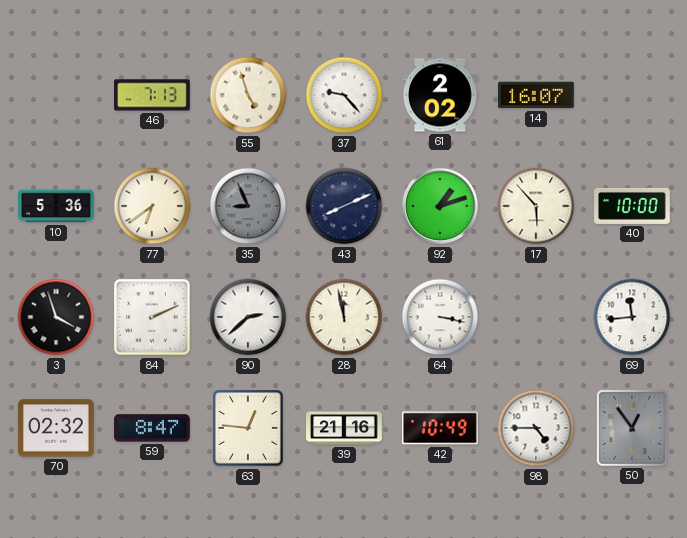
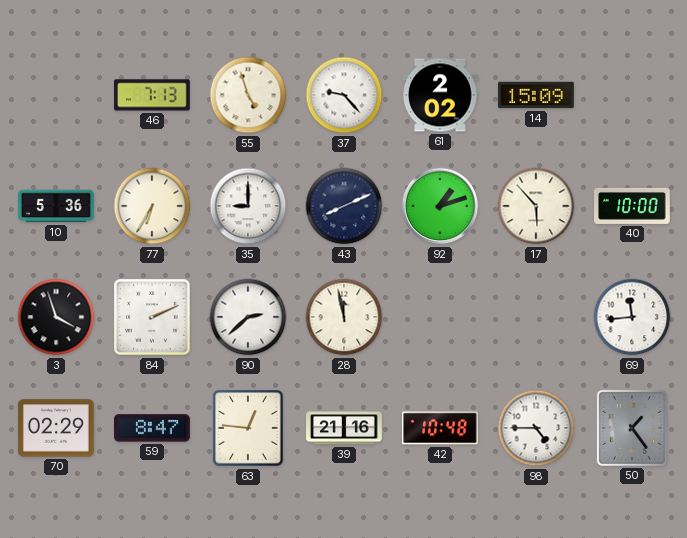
14: 16:07 -> 15:09 (536, 95)
77: 6:39 -> 6:35 (152, 206)
35: 8:56 -> 9:00 (248, 206)
35 dial: grey -> white (248, 206)
64: 3:17 -> none (440, 317)
70: 02:32 -> 02:29 (57, 428)
42: 10:49 -> 10:48 (441, 428)
50: 12:54 -> 1:24 (632, 428)
